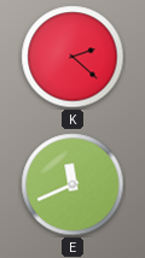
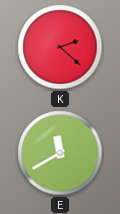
E: 11:41 -> 11:40 (60, 153)
